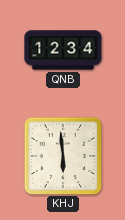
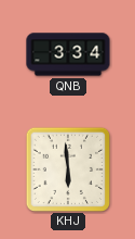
QNB: 12:34 -> 3:34 (68, 54)
